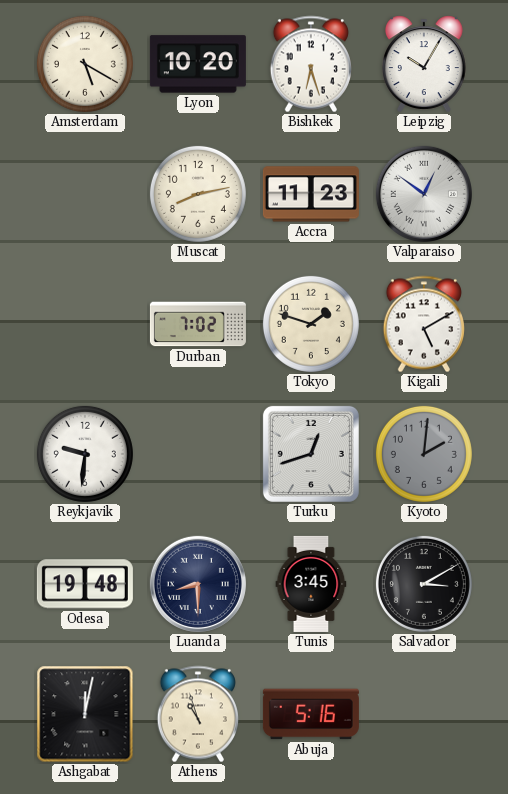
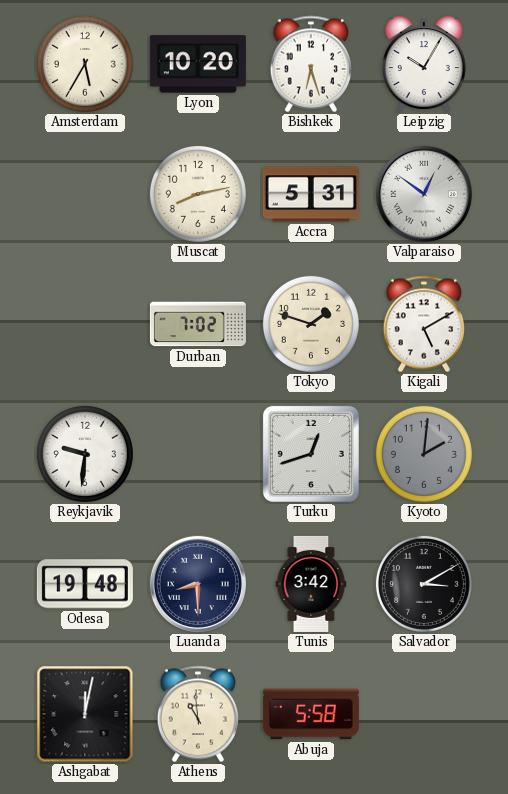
Amsterdam: 5:20 -> 5:35 (85, 64)
Accra: 11:23 -> 5:31 (311, 194)
Tunis: 3:45 -> 3:42 (311, 584)
Athens: 10:57 -> 10:59 (198, 714)
Abuja: 5:16 -> 5:58 (311, 714)
